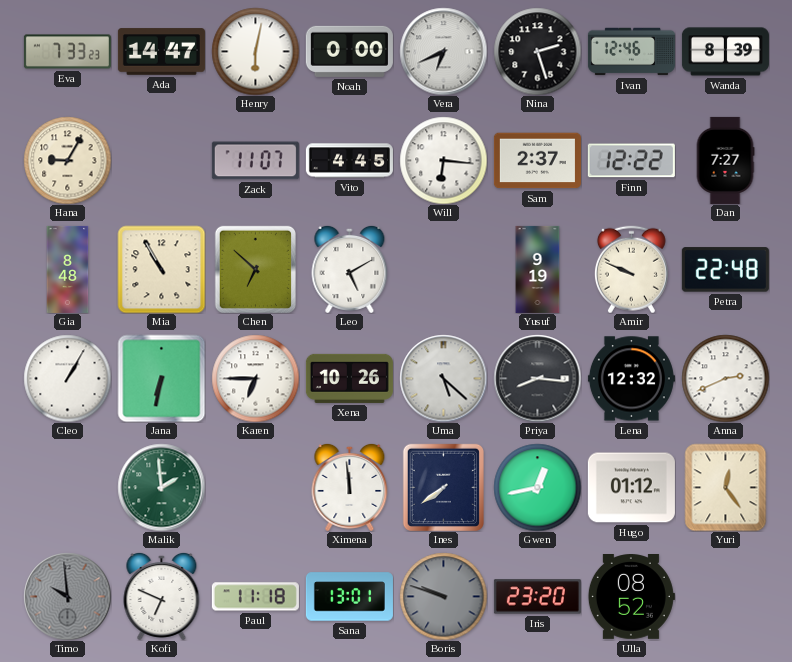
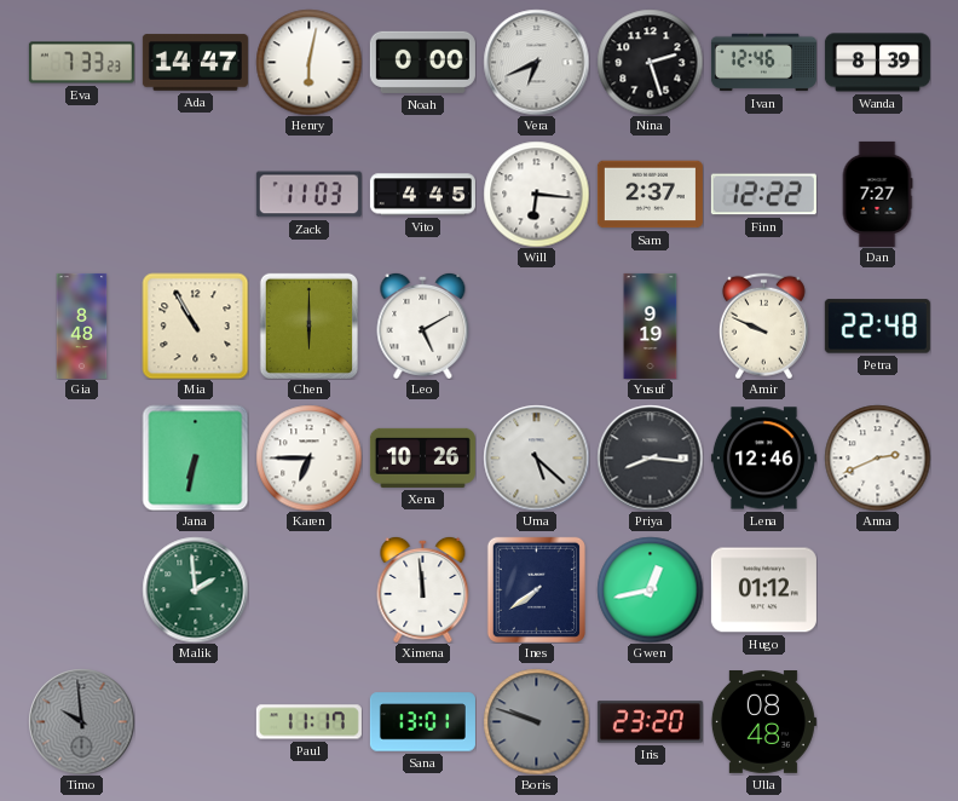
Hana: 9:05 -> none (67, 160)
Zack: 11:07 -> 11:03 (308, 195)
Chen: 6:52 -> 6:00 (308, 325)
Cleo: 1:05 -> none (67, 378)
Lena: 12:32 -> 12:46 (763, 459)
Yuri: 12:24 -> none (726, 487)
Kofi: 6:49 -> none (162, 596)
Paul: 11:18 -> 11:17 (308, 722)
Ulla: 08:52 -> 08:48 (763, 722)
